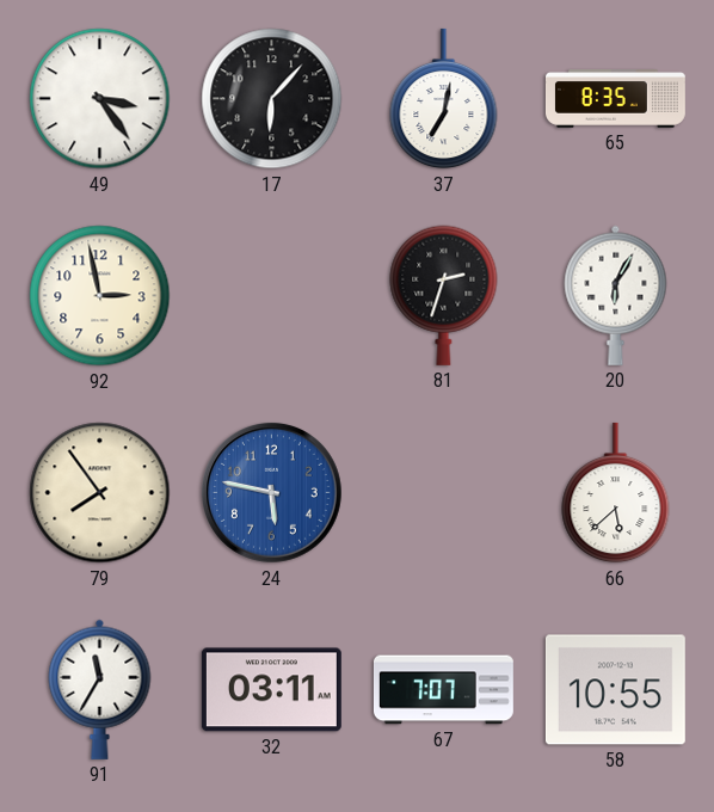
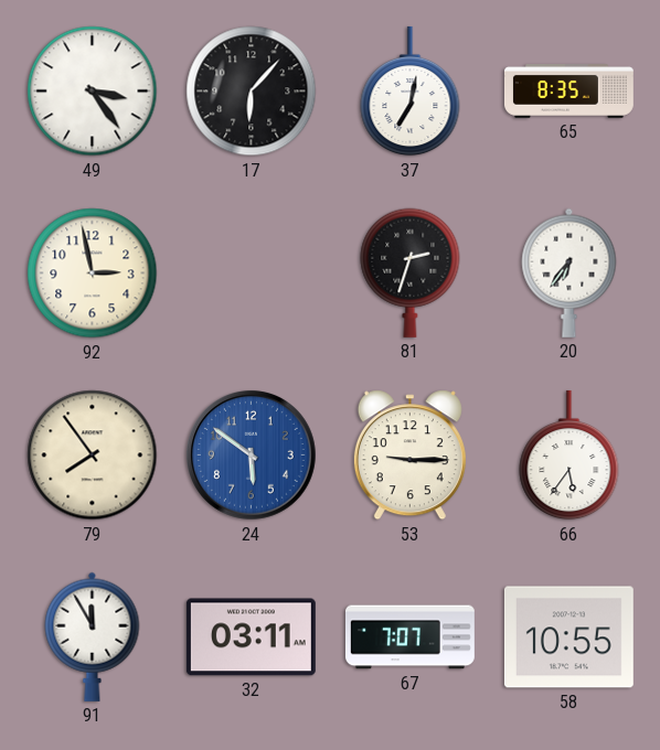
20: 6:05 -> 6:36 (569, 272)
24: 5:47 -> 5:51 (251, 454)
53: none -> 9:15 (409, 456)
66: 5:38 -> 5:36 (569, 456)
91: 11:35 -> 11:55 (93, 636)
